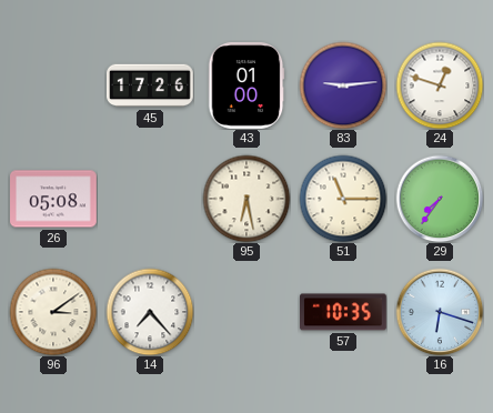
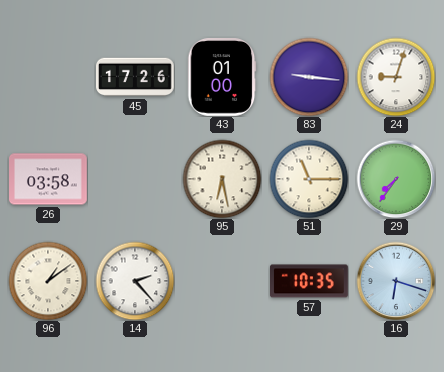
83: 9:14 -> 9:16 (309, 77)
24: 12:48 -> 9:03 (396, 77)
26: 05:08 -> 03:58 (49, 179)
96: 3:09 -> 1:09 (48, 281)
14: 7:23 -> 2:23 (135, 281)
